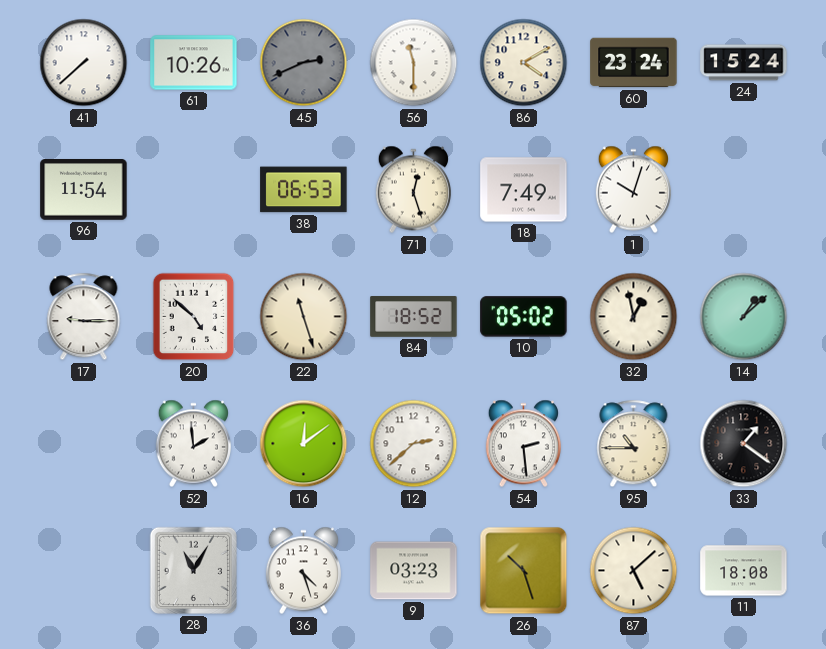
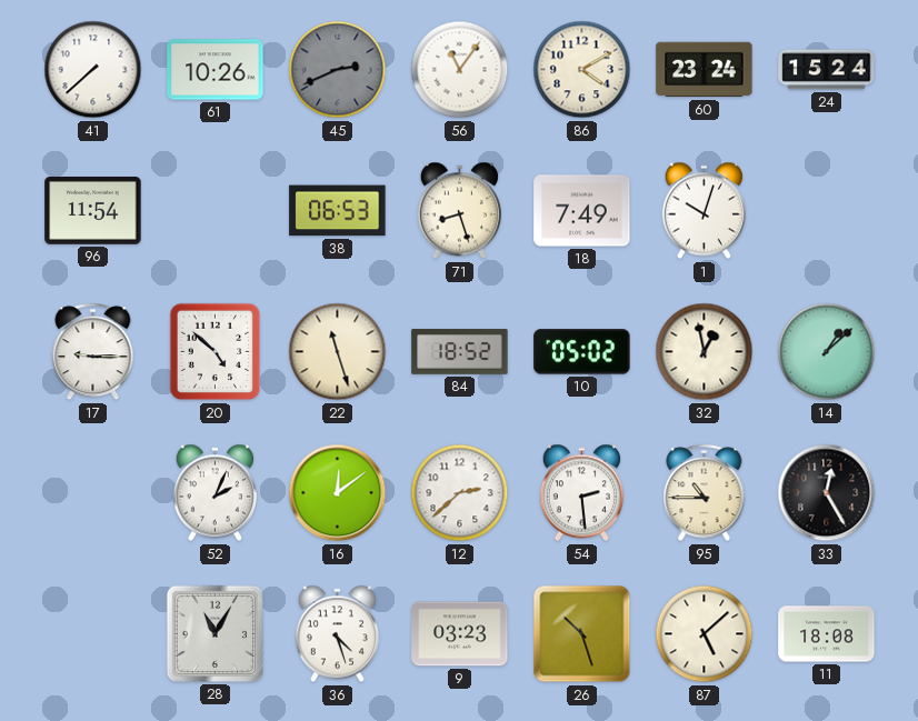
56: 11:30 -> 11:06 (460, 70)
71: 12:27 -> 8:27 (459, 211)
52: 1:59 -> 2:04 (214, 493)
33: 1:21 -> 12:25 (827, 493)
